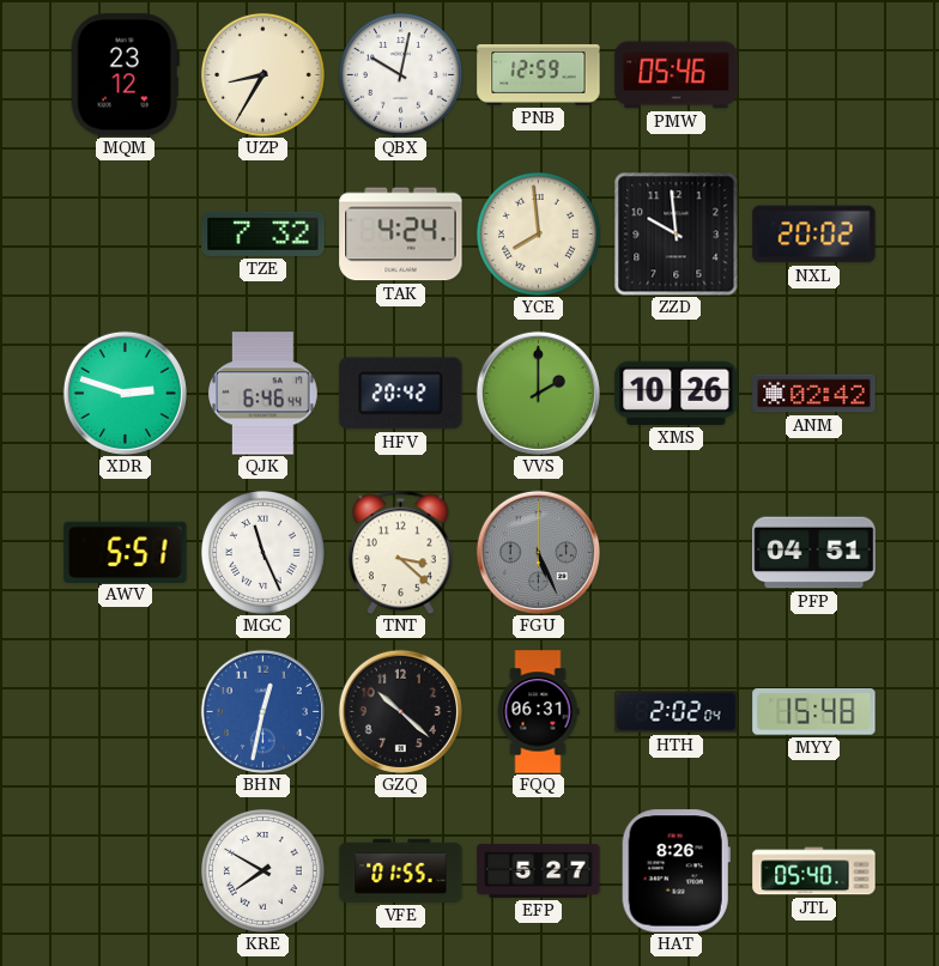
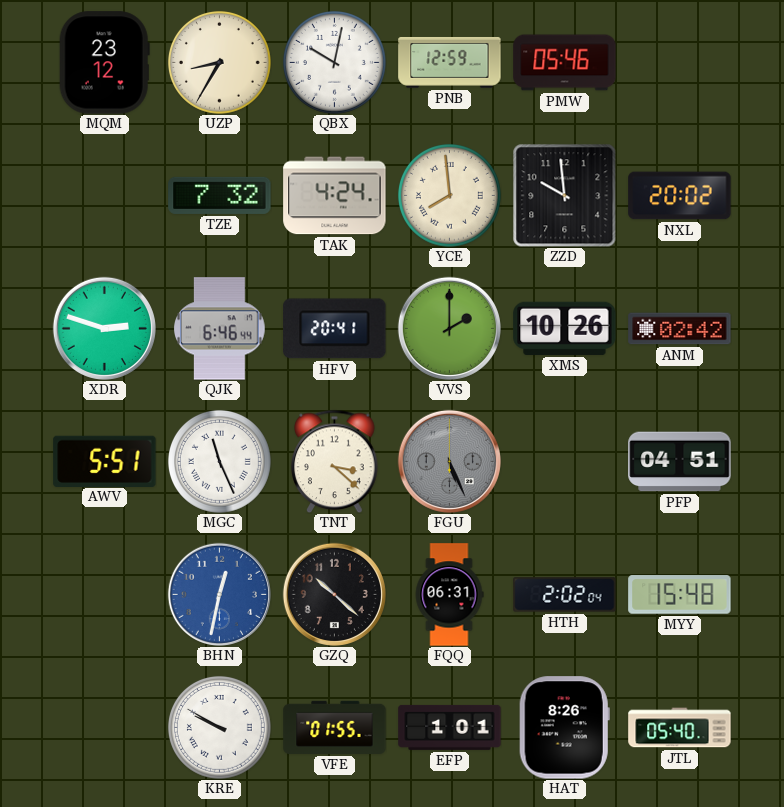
HFV: 20:42 -> 20:41 (335, 329)
KRE: 7:50 -> 9:50 (219, 727)
EFP: 5:27 -> 1:01 (450, 727)
